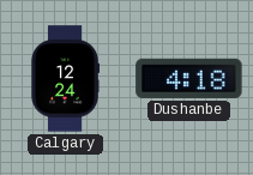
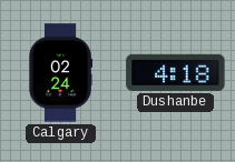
Calgary: 12:24 -> 02:24 (61, 73)
